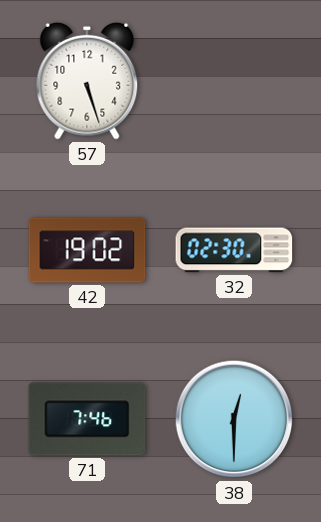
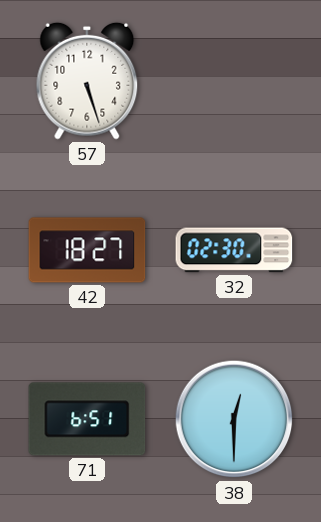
42: 19:02 -> 18:27 (87, 250)
71: 7:46 -> 6:51 (87, 419)
